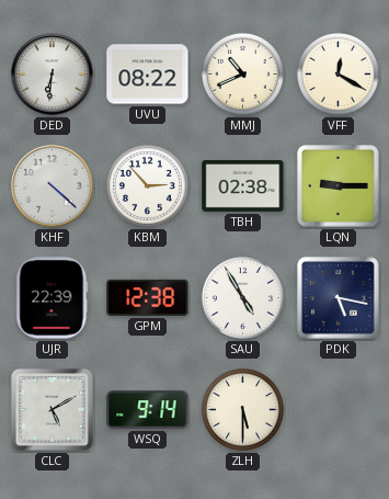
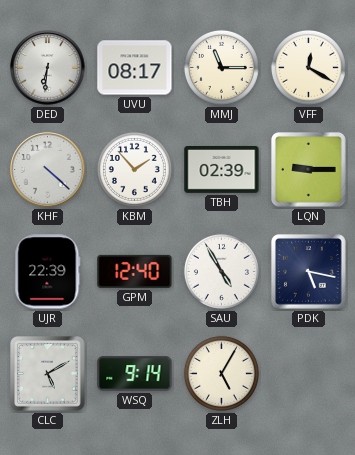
UVU: 08:22 -> 08:17 (135, 68)
MMJ: 10:41 -> 11:15 (221, 67)
KBM: 2:53 -> 1:53 (134, 169)
TBH: 02:38 -> 02:39 (222, 169)
GPM: 12:38 -> 12:40 (135, 271)
ZLH: 5:30 -> 5:05 (221, 373)
